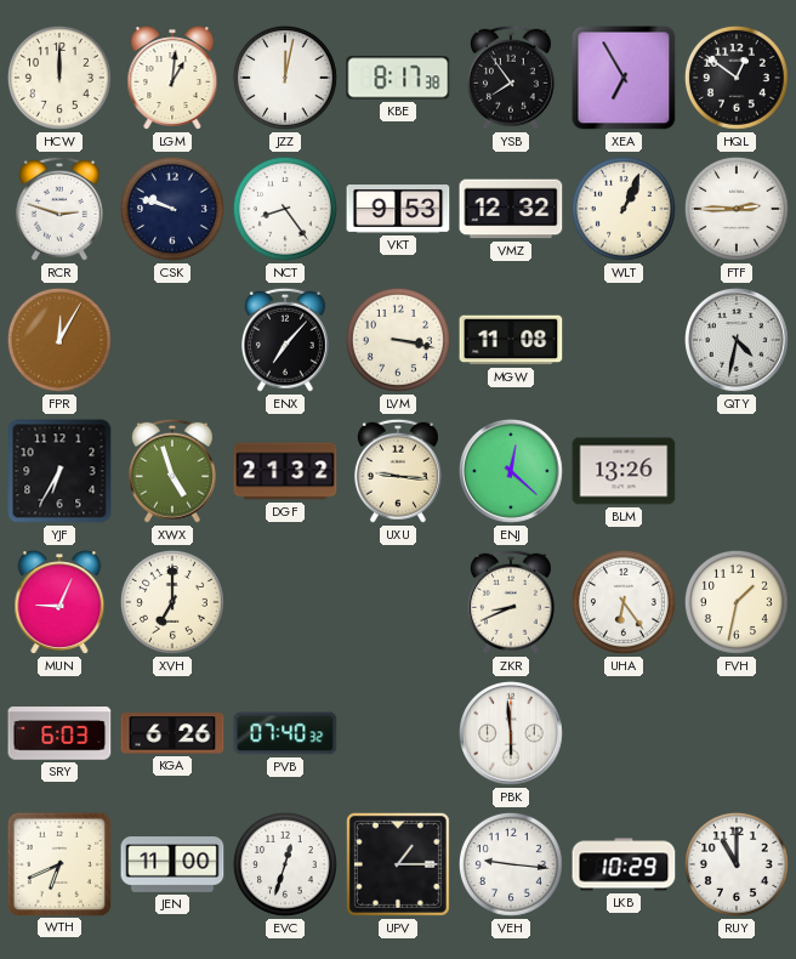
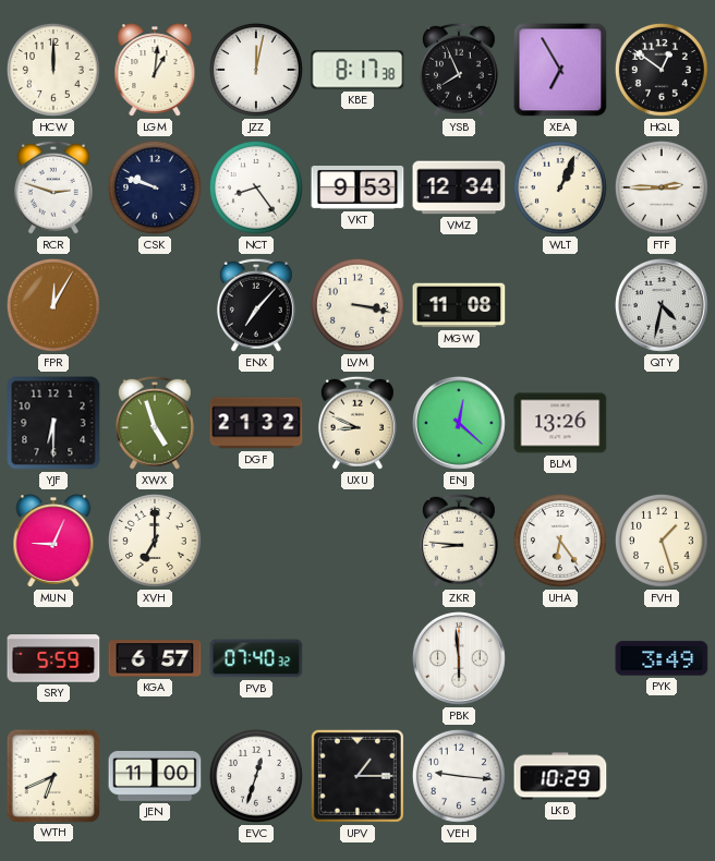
YSB: 7:54 -> 7:56 (459, 70)
VMZ: 12:32 -> 12:34 (459, 187)
YJF: 6:35 -> 6:30 (53, 423)
UXU: 9:16 -> 8:49 (357, 423)
ZKR: 8:41 -> 8:46 (459, 541)
FVH: 1:32 -> 1:27 (662, 541)
SRY: 6:03 -> 5:59 (53, 658)
KGA: 6:26 -> 6:57 (155, 658)
PYK: none -> 3:49 (662, 658)
RUY: 11:00 -> none (737, 864)
